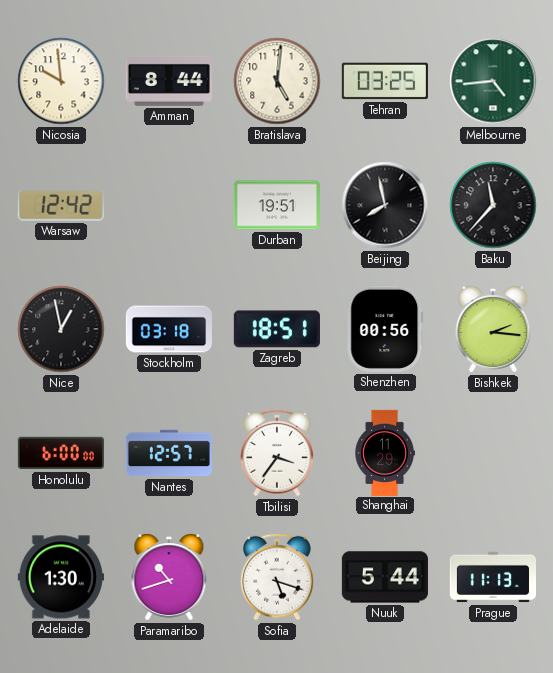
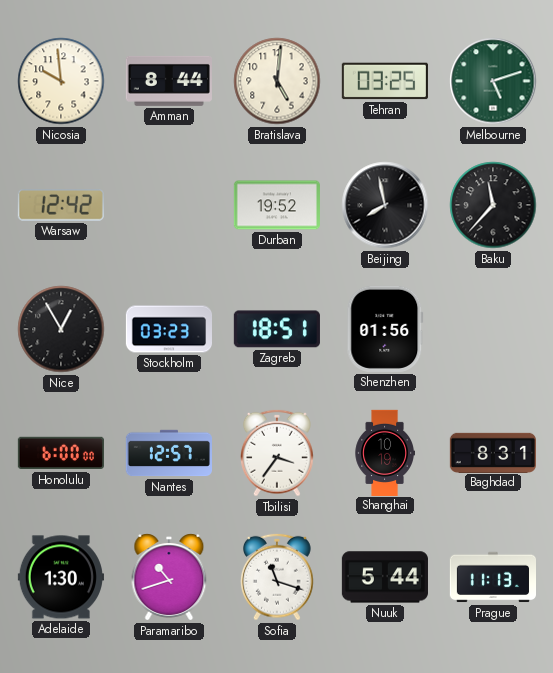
Melbourne: 4:44 -> 5:12 (493, 81)
Durban: 19:51 -> 19:52 (277, 205)
Nice: 12:58 -> 12:55 (61, 329)
Stockholm: 03:18 -> 03:23 (168, 329)
Shenzhen: 00:56 -> 01:56 (385, 329)
Bishkek: 2:16 -> none (493, 329)
Shanghai: 11:29 -> 10:19 (384, 452)
Baghdad: none -> 8:31 (493, 452)
Sofia: 5:18 -> 11:18 (278, 577)
